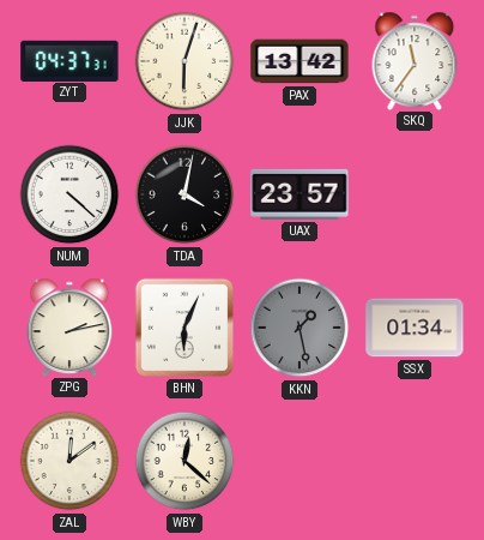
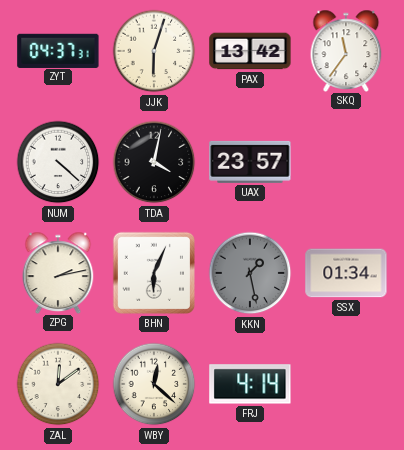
FRJ: none -> 4:14 (250, 384)
